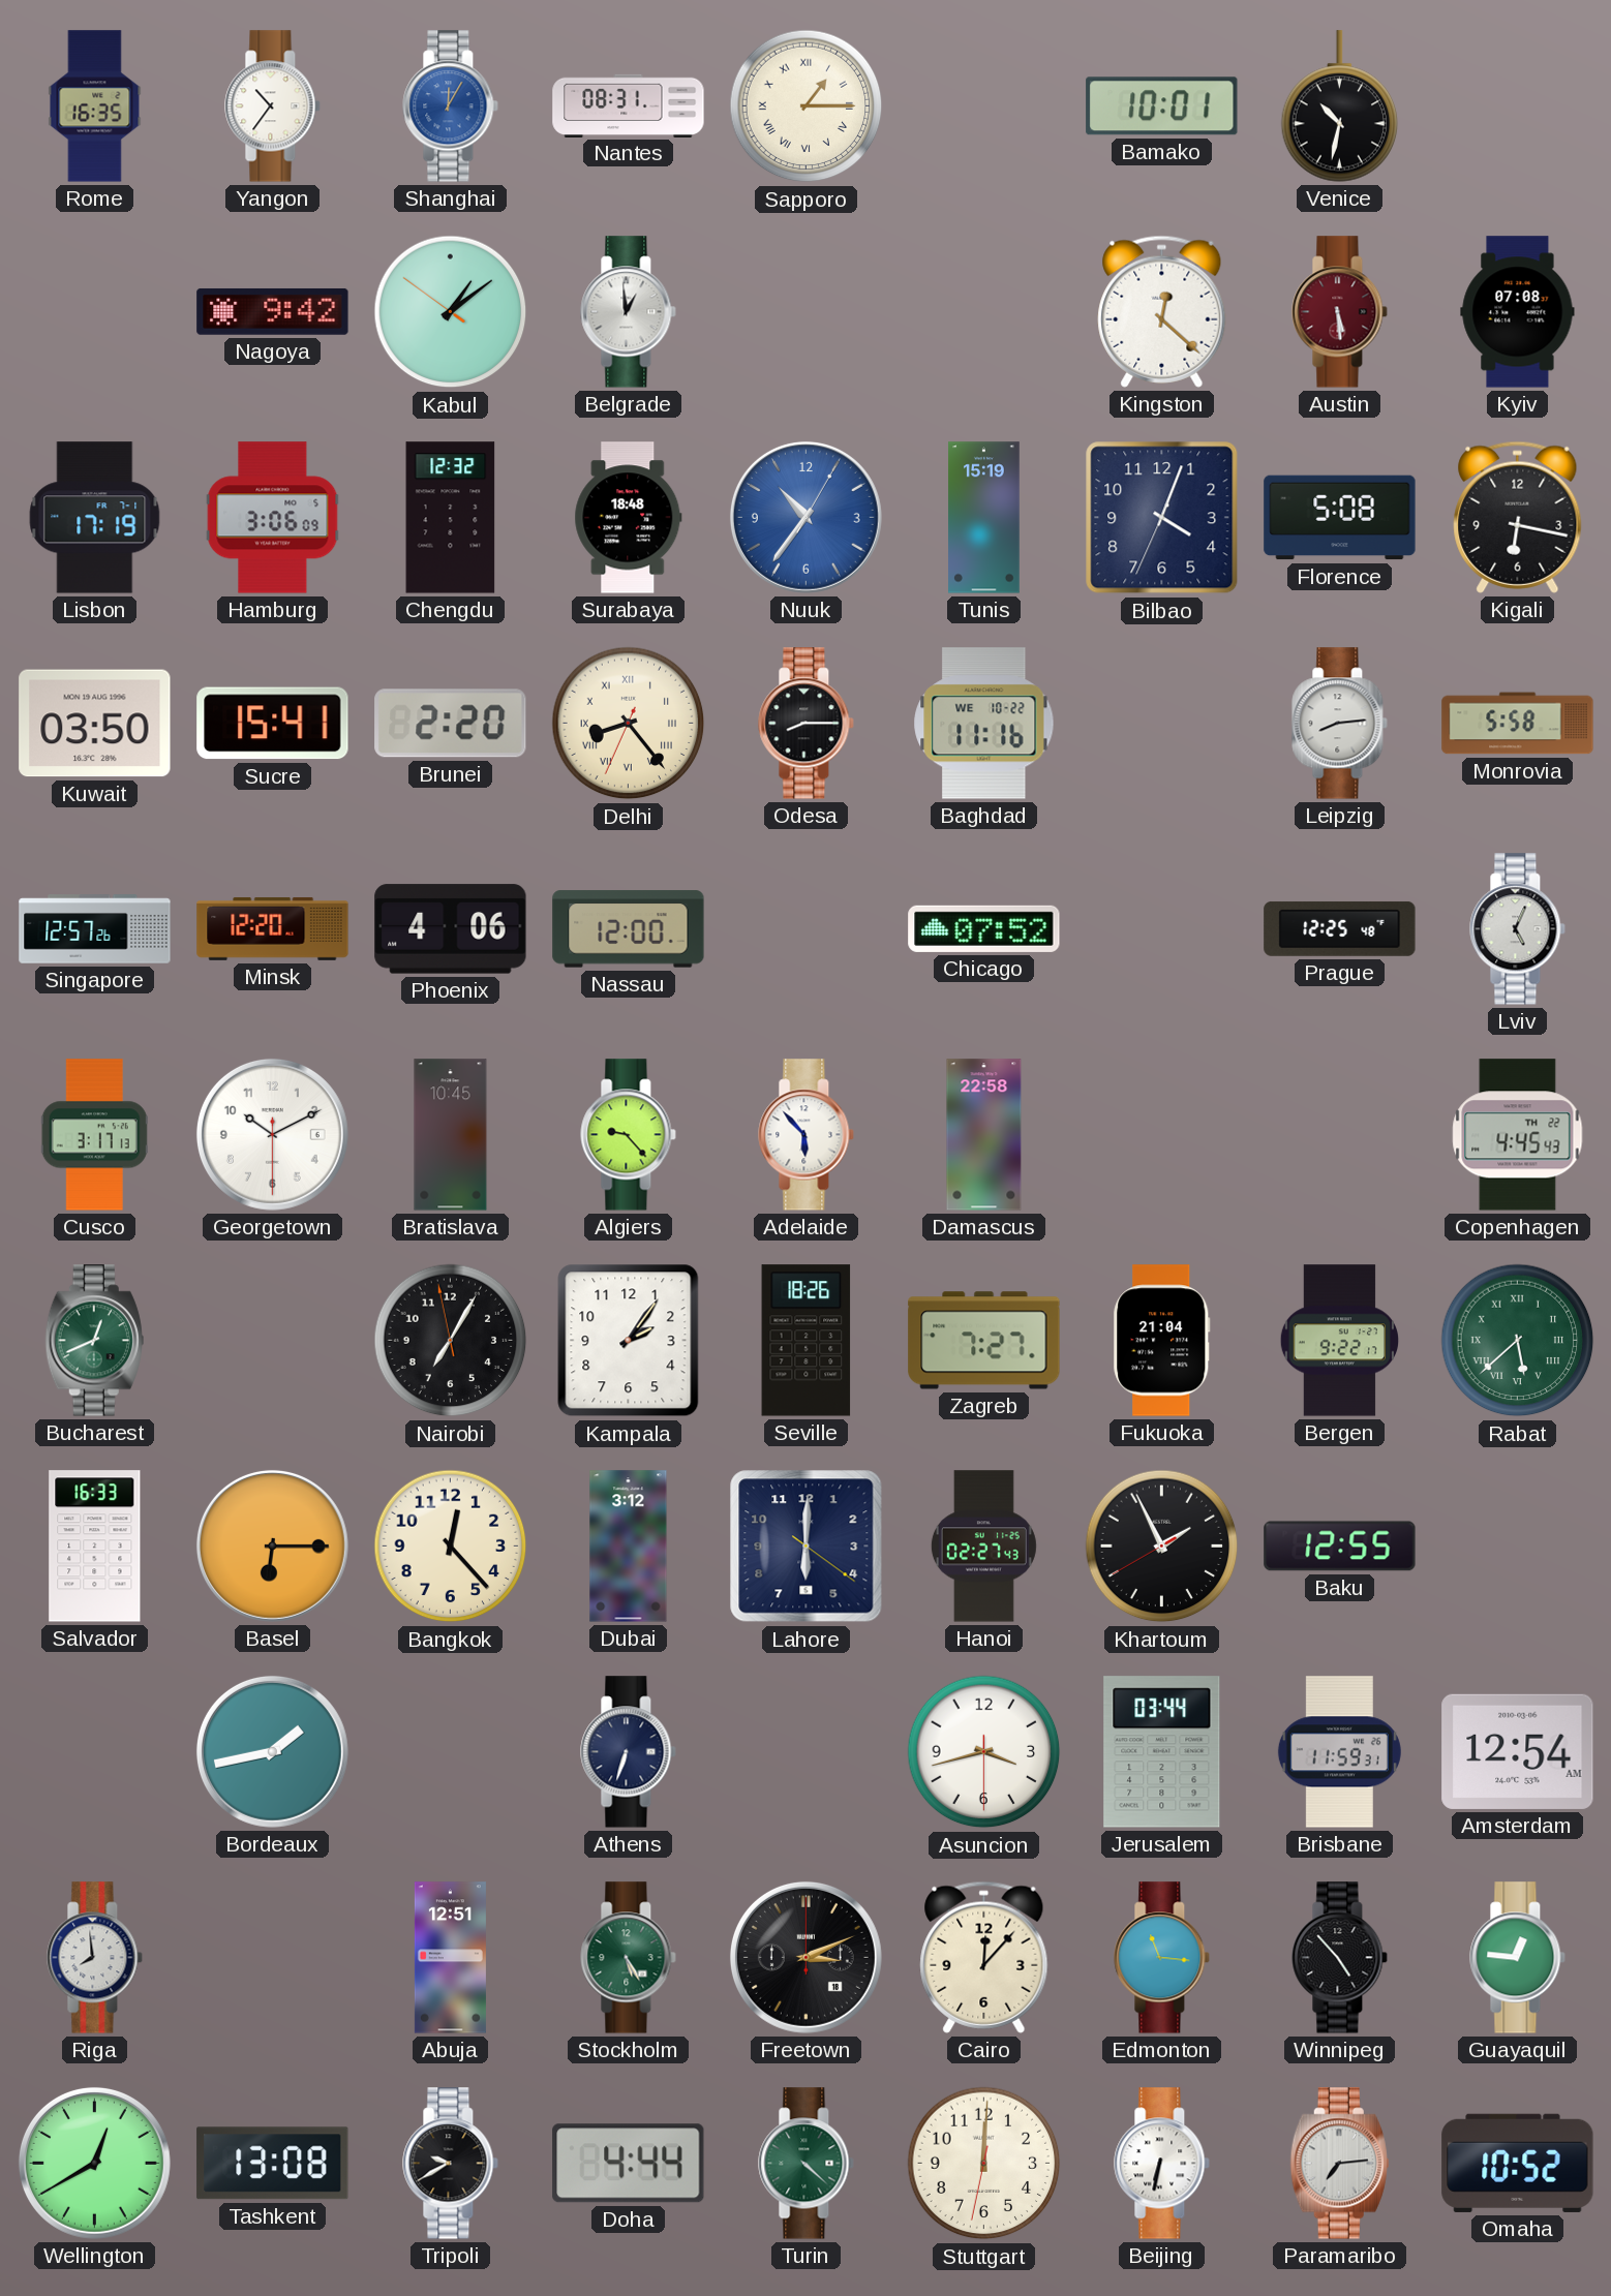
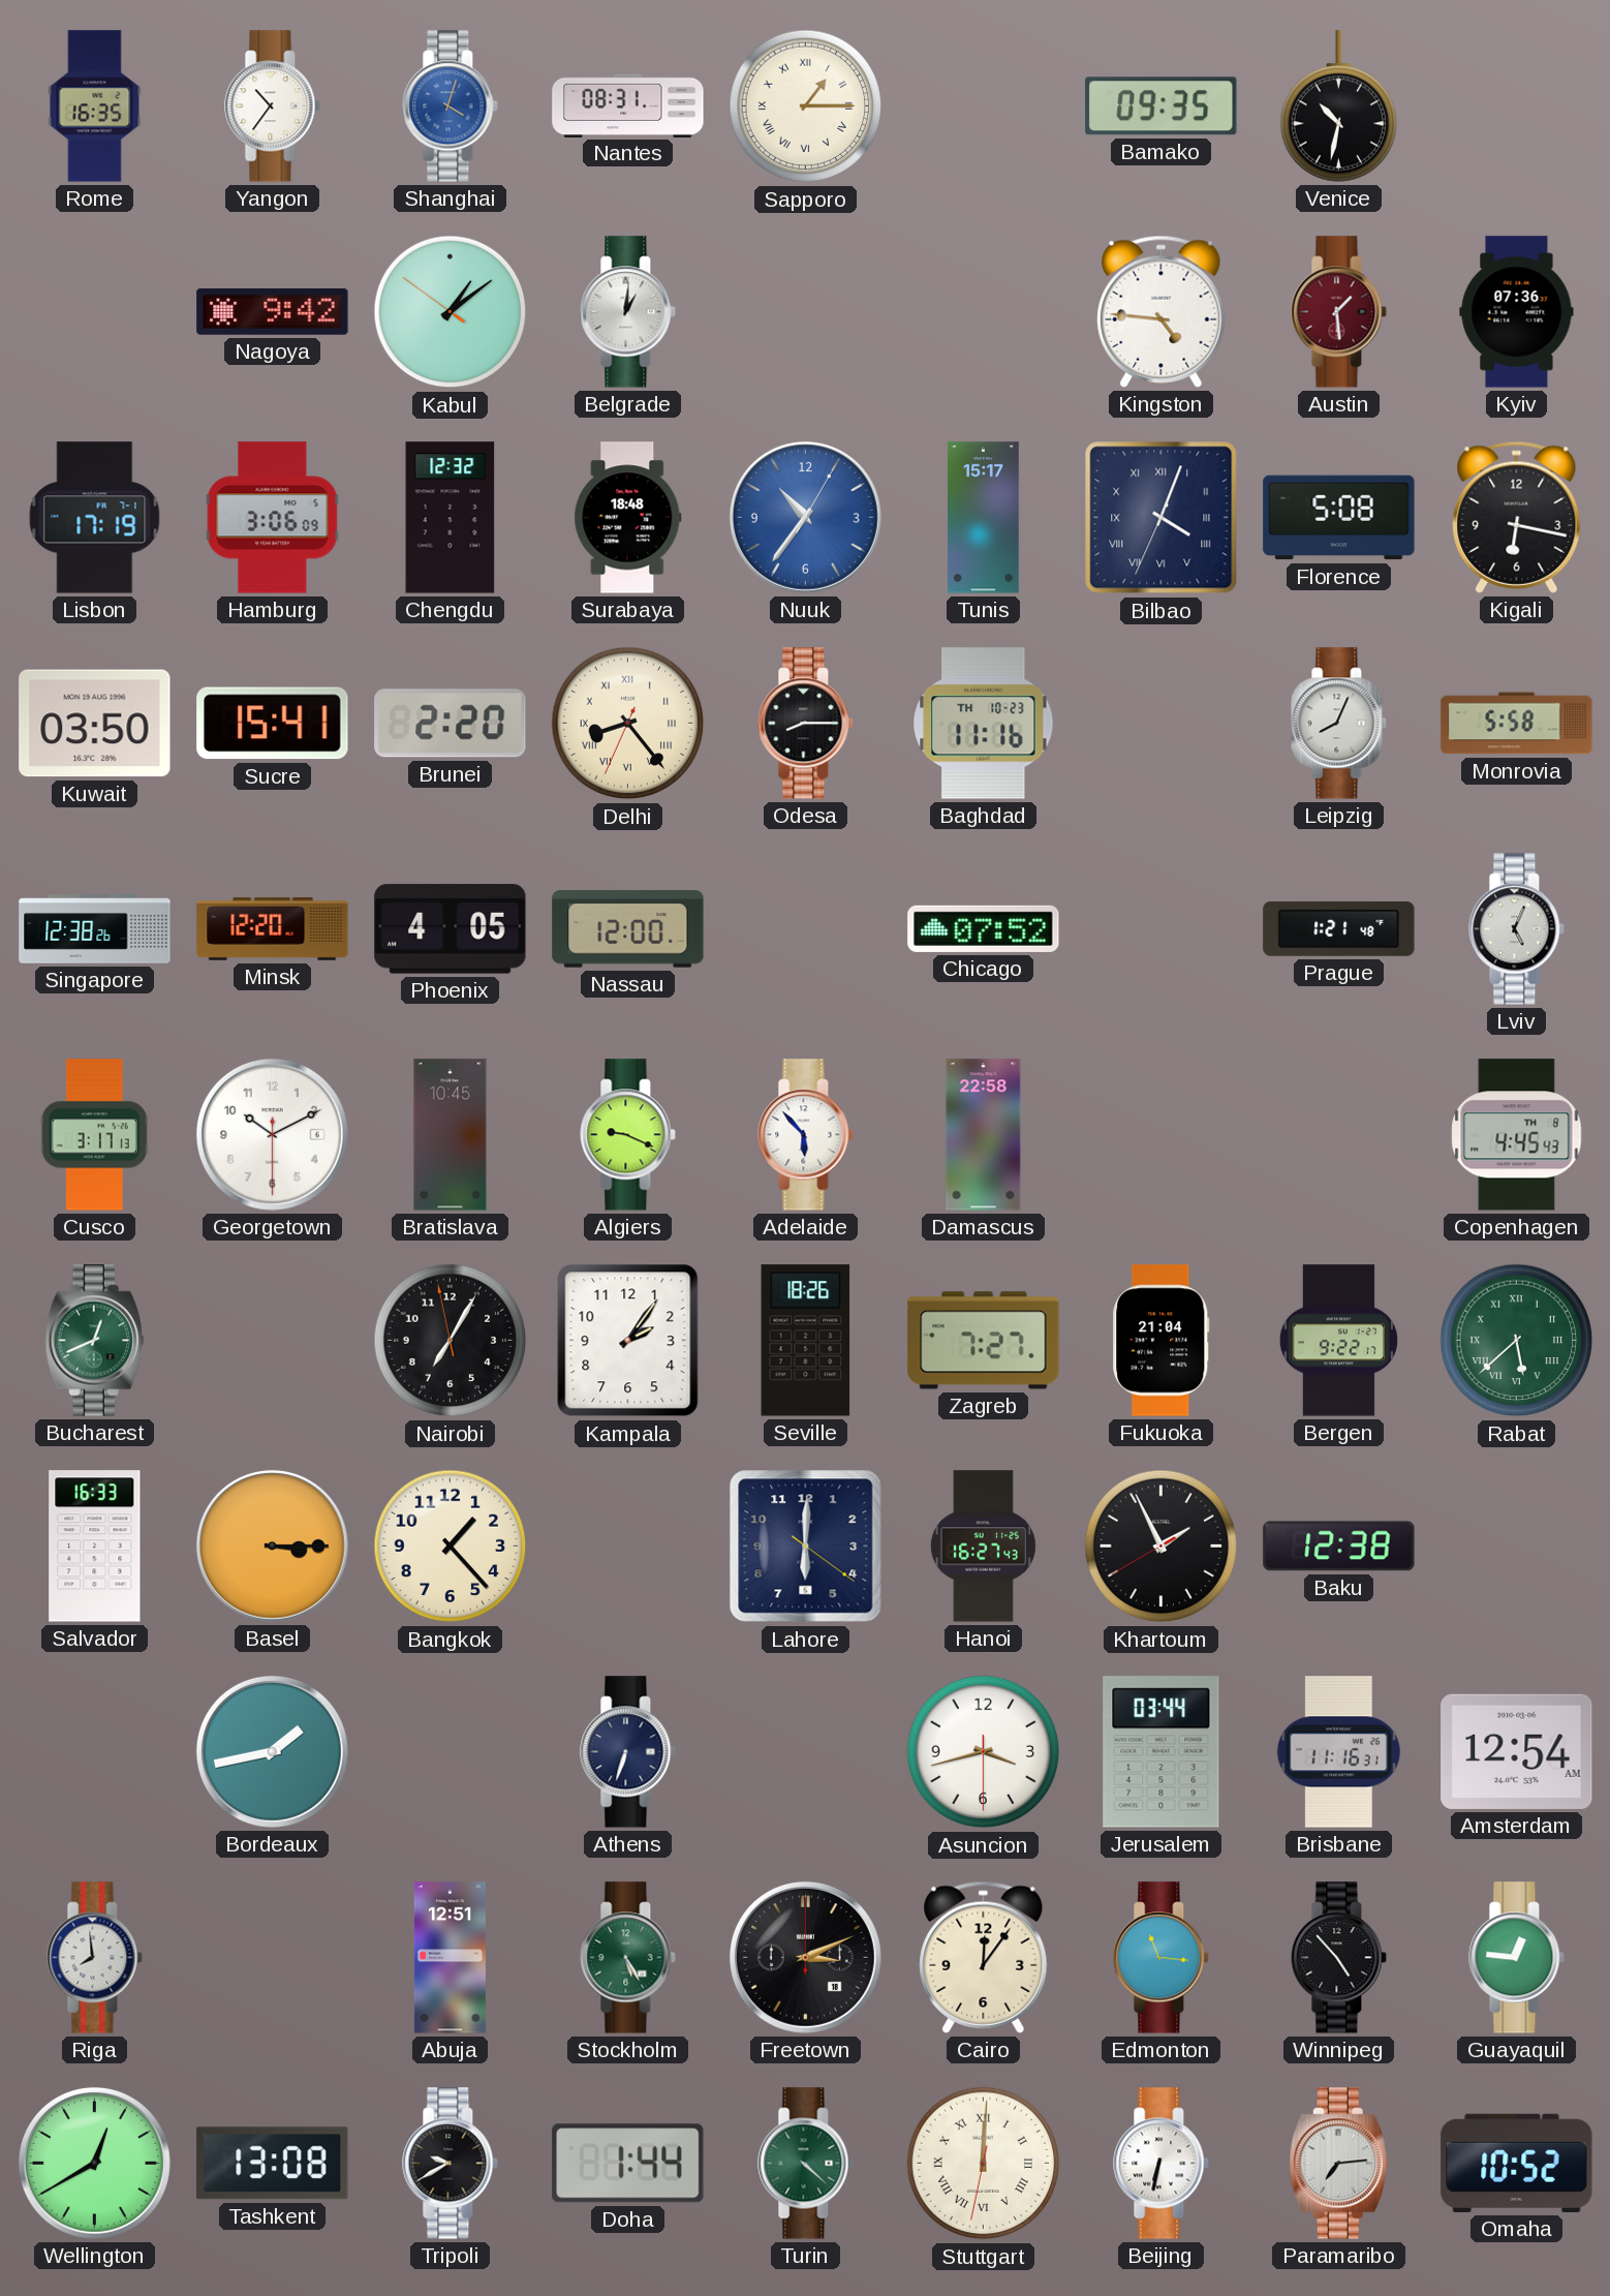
Shanghai: 12:05 -> 4:03 (451, 106)
Bamako: 10:01 -> 09:35 (1162, 106)
Belgrade: 12:59 -> 1:01 (628, 312)
Kingston: 12:22 -> 4:46 (1162, 311)
Austin: 5:29 -> 1:29 (1339, 312)
Kyiv: 07:08 -> 07:36 (1517, 312)
Tunis: 15:19 -> 15:17 (984, 518)
Bilbao numerals: Arabic -> Roman (1162, 518)
Baghdad date: WE 10-22 -> TH 10-23 (984, 724)
Leipzig: 8:14 -> 8:04 (1339, 724)
Singapore: 12:57 -> 12:38 (95, 929)
Phoenix: 4:06 -> 4:05 (451, 929)
Prague: 12:25 -> 1:21 (1339, 928)
Algiers: 9:23 -> 9:19 (628, 1135)
Copenhagen date: TH 22 -> TH 8 (1517, 1135)
Basel: 6:15 -> 3:15 (272, 1545)
Bangkok: 12:23 -> 1:23 (451, 1547)
Dubai: 3:12 -> none (629, 1547)
Hanoi: 02:27 -> 16:27 (983, 1547)
Baku: 12:55 -> 12:38 (1339, 1547)
Brisbane: 11:59 -> 11:16 (1338, 1752)
Cairo: 12:07 -> 12:06 (984, 1957)
Doha: 4:44 -> 1:44 (628, 2164)
Stuttgart numerals: Arabic -> Roman (984, 2164)
